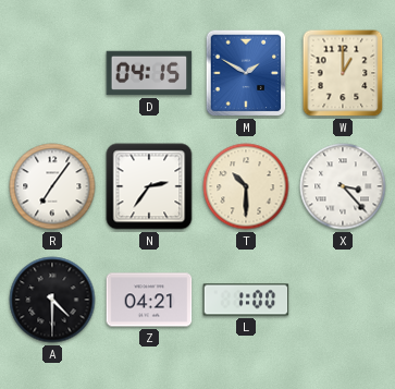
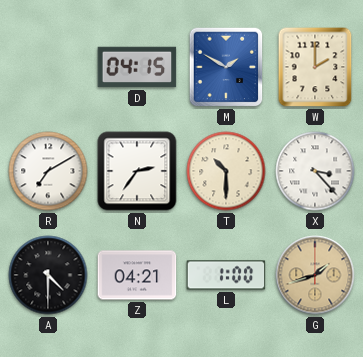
W: 1:00 -> 2:00 (315, 67)
R: 7:06 -> 7:10 (48, 171)
G: none -> 1:42 (315, 275)
